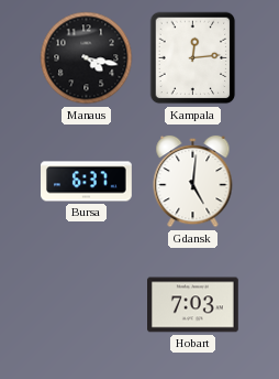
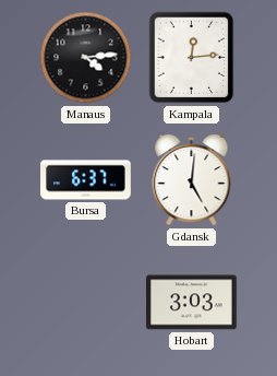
Manaus: 4:17 -> 4:14 (86, 58)
Hobart: 7:03 -> 3:03 (192, 303)
